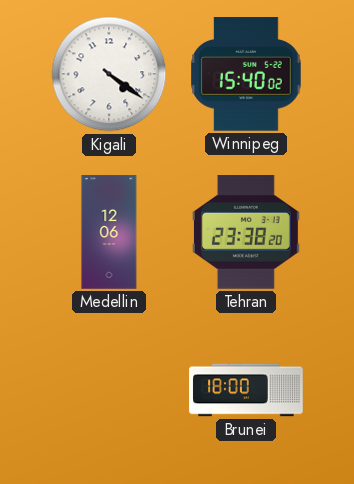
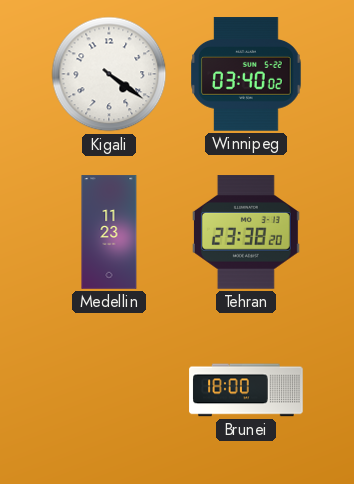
Winnipeg: 15:40 -> 03:40 (246, 74)
Medellin: 12:06 -> 11:23 (109, 232)
